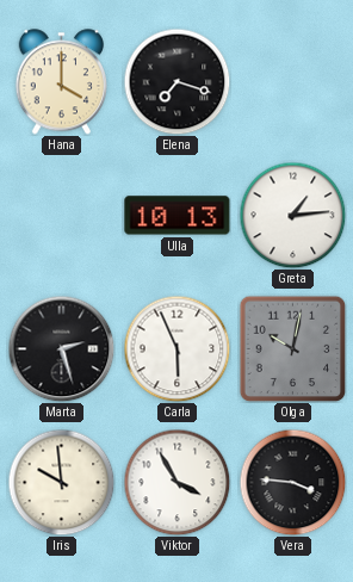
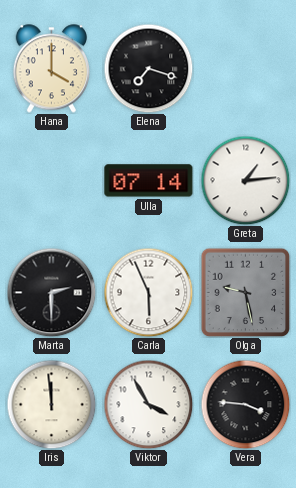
Ulla: 10:13 -> 07:14 (149, 181)
Marta: 2:27 -> 2:30 (51, 292)
Olga: 10:02 -> 9:28 (245, 292)
Iris: 9:59 -> 11:59 (51, 404)
